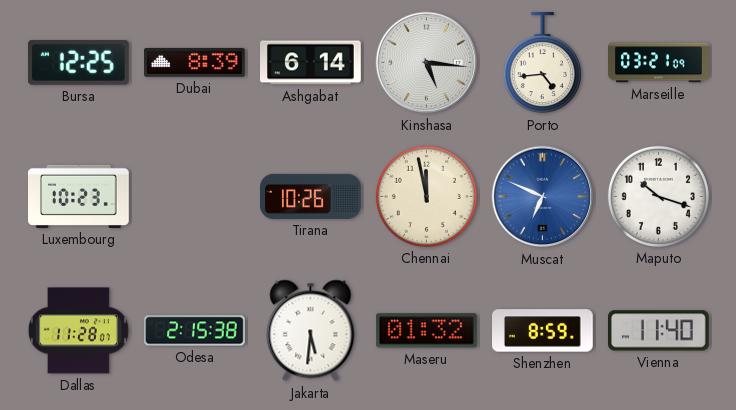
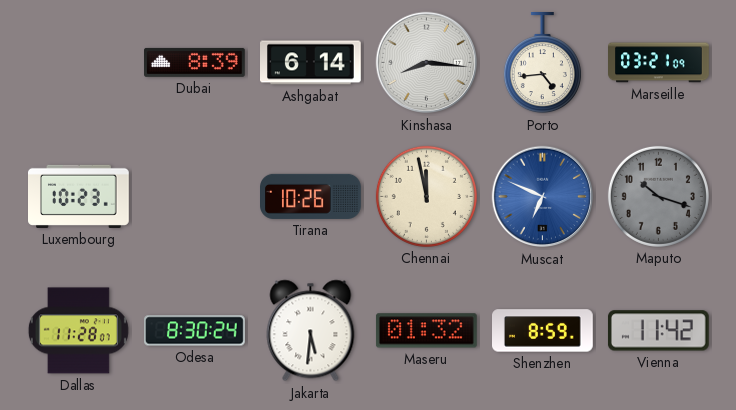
Bursa: 12:25 -> none (78, 63)
Kinshasa: 5:16 -> 8:16 (427, 63)
Maputo dial: white -> grey (658, 196)
Odesa: 2:15 -> 8:30 (195, 331)
Vienna: 11:40 -> 11:42 (658, 331)
